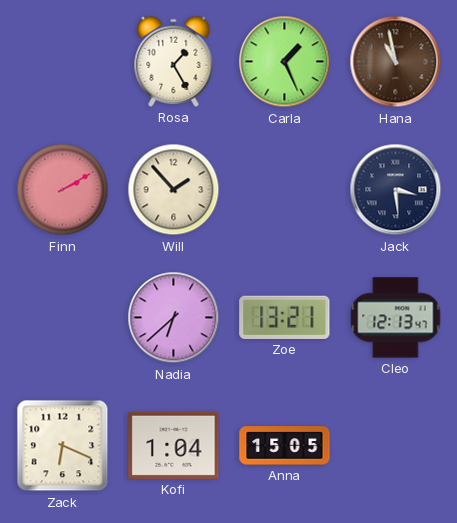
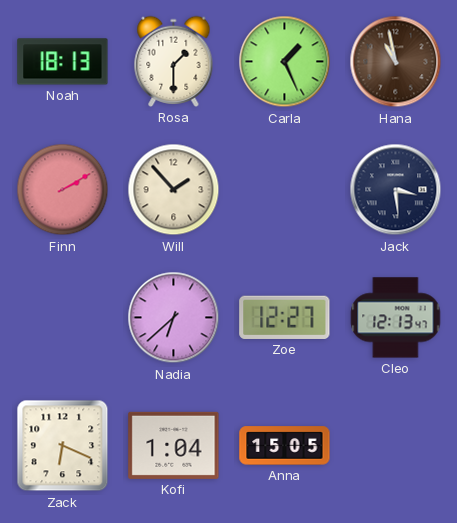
Noah: none -> 18:13 (63, 62)
Rosa: 1:25 -> 1:30 (174, 61)
Zoe: 13:21 -> 12:27 (285, 317)
